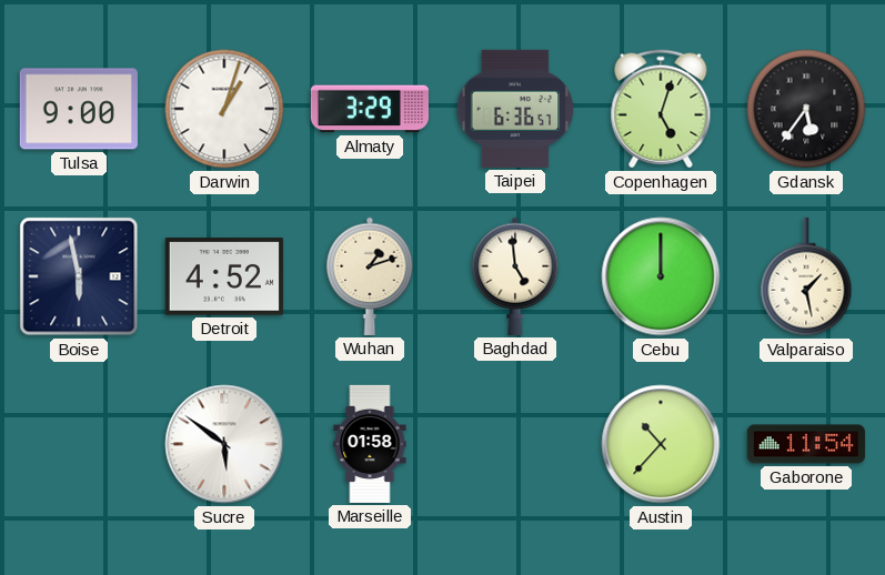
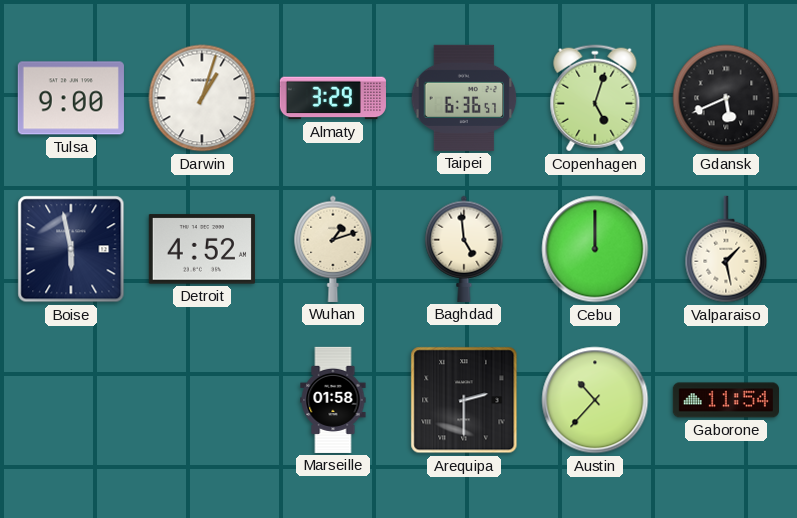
Gdansk: 5:36 -> 5:41 (726, 98)
Sucre: 5:51 -> none (224, 444)
Arequipa: none -> 2:30 (464, 400)
